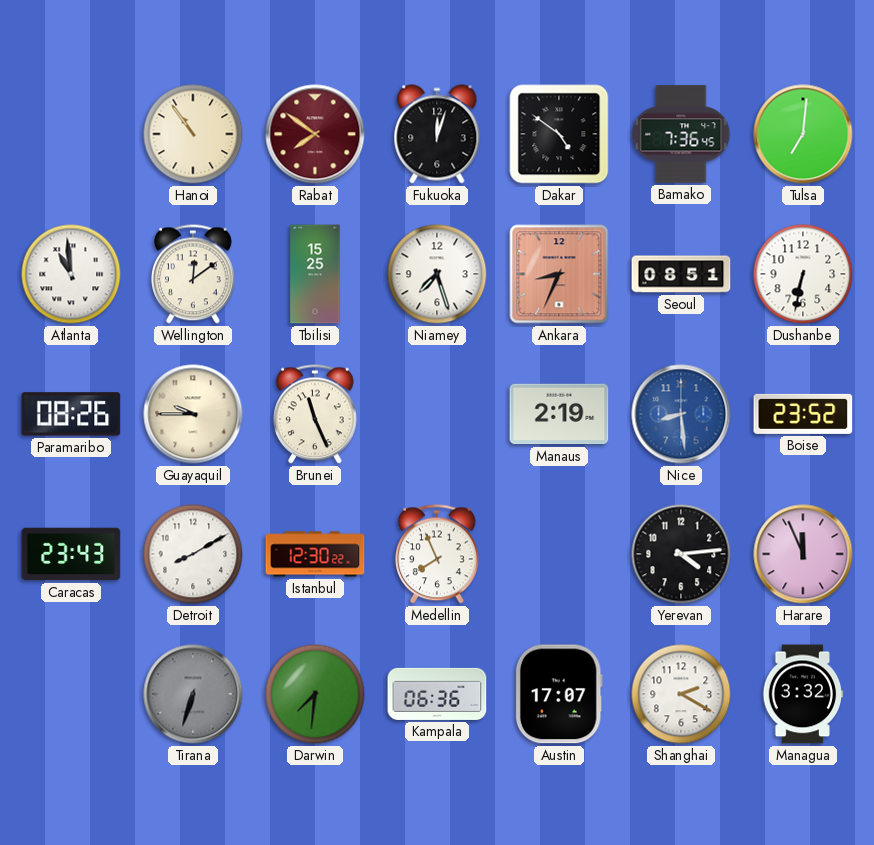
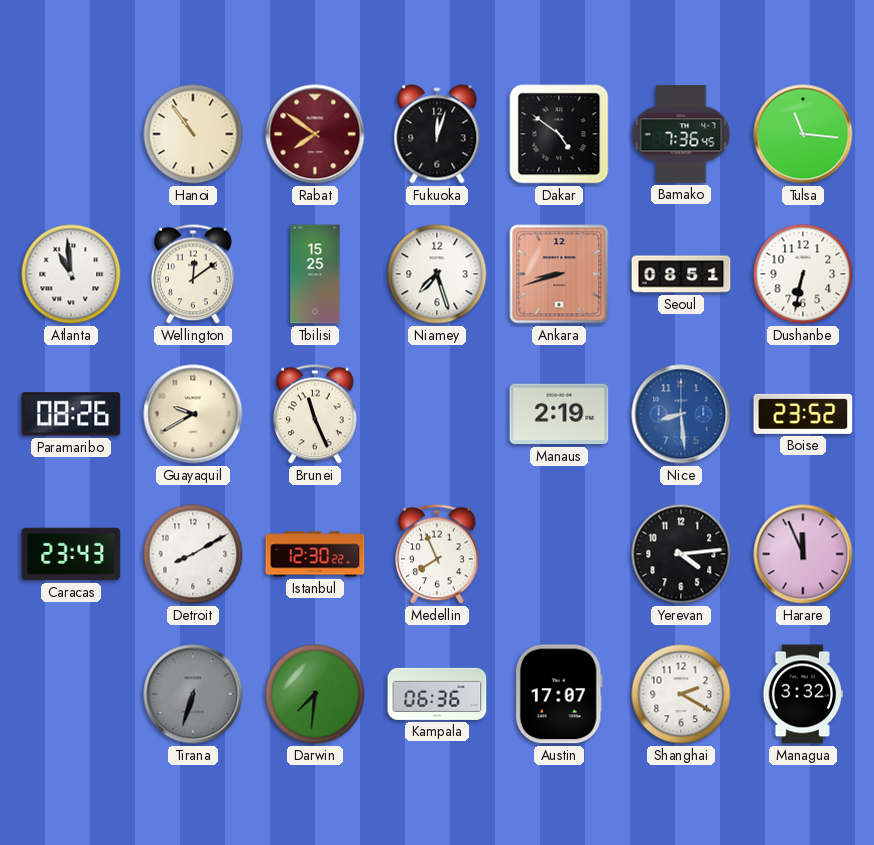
Tulsa: 7:01 -> 11:16 (803, 134)
Ankara: 8:34 -> 8:42 (559, 274)
Guayaquil: 9:45 -> 9:40 (193, 414)
